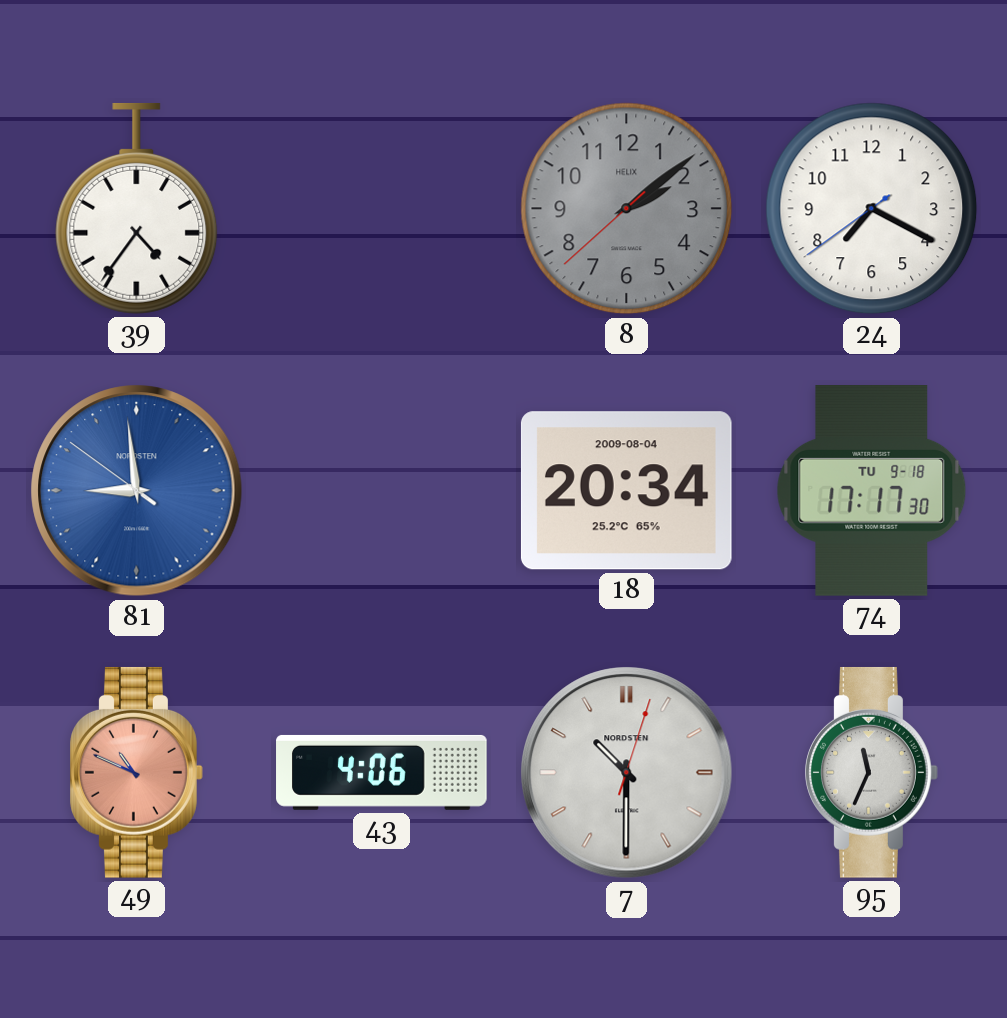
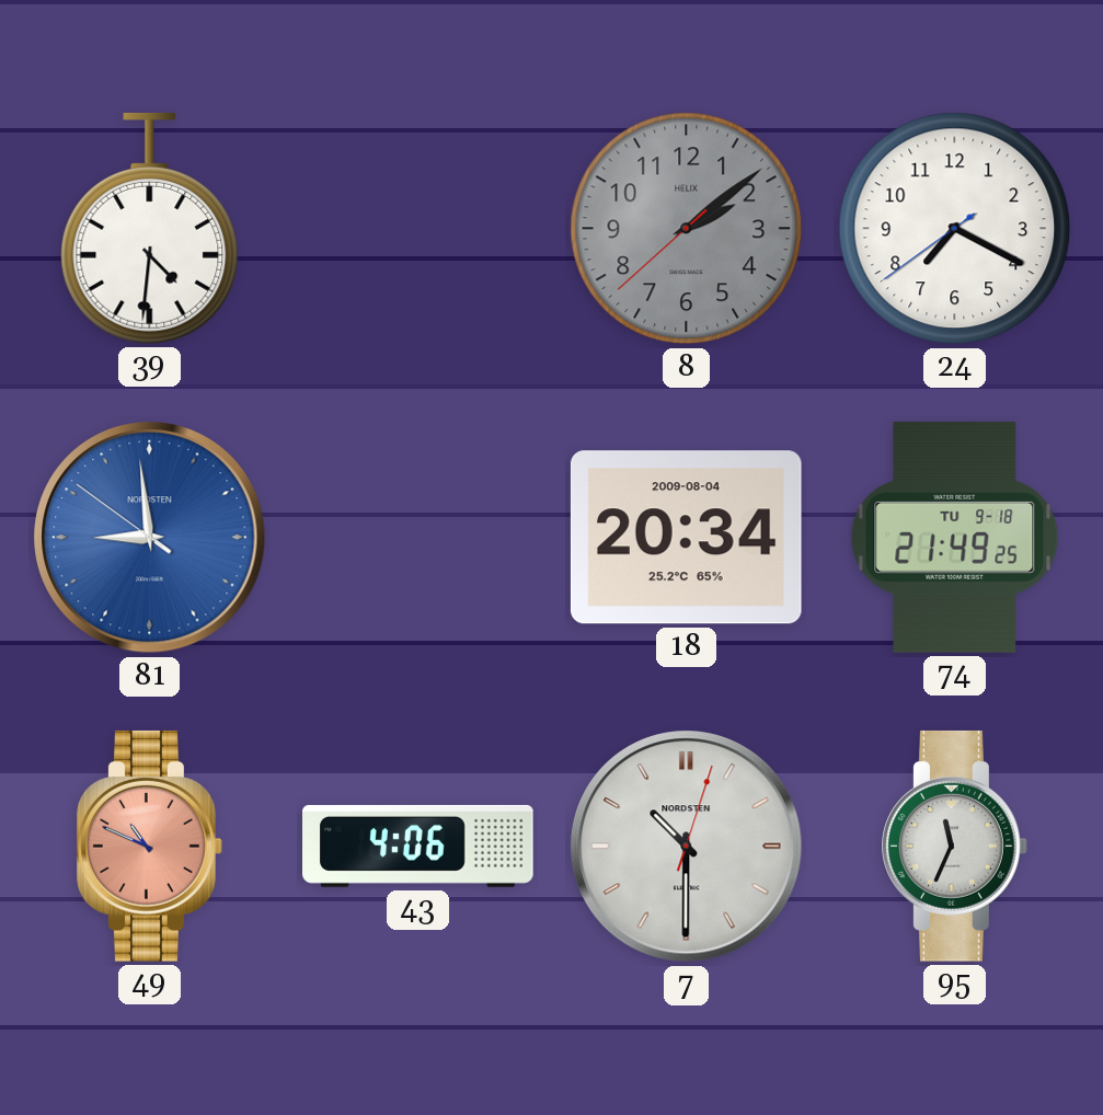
39: 4:36 -> 4:31 (150, 228)
74: 17:17 -> 21:49 (955, 538)
